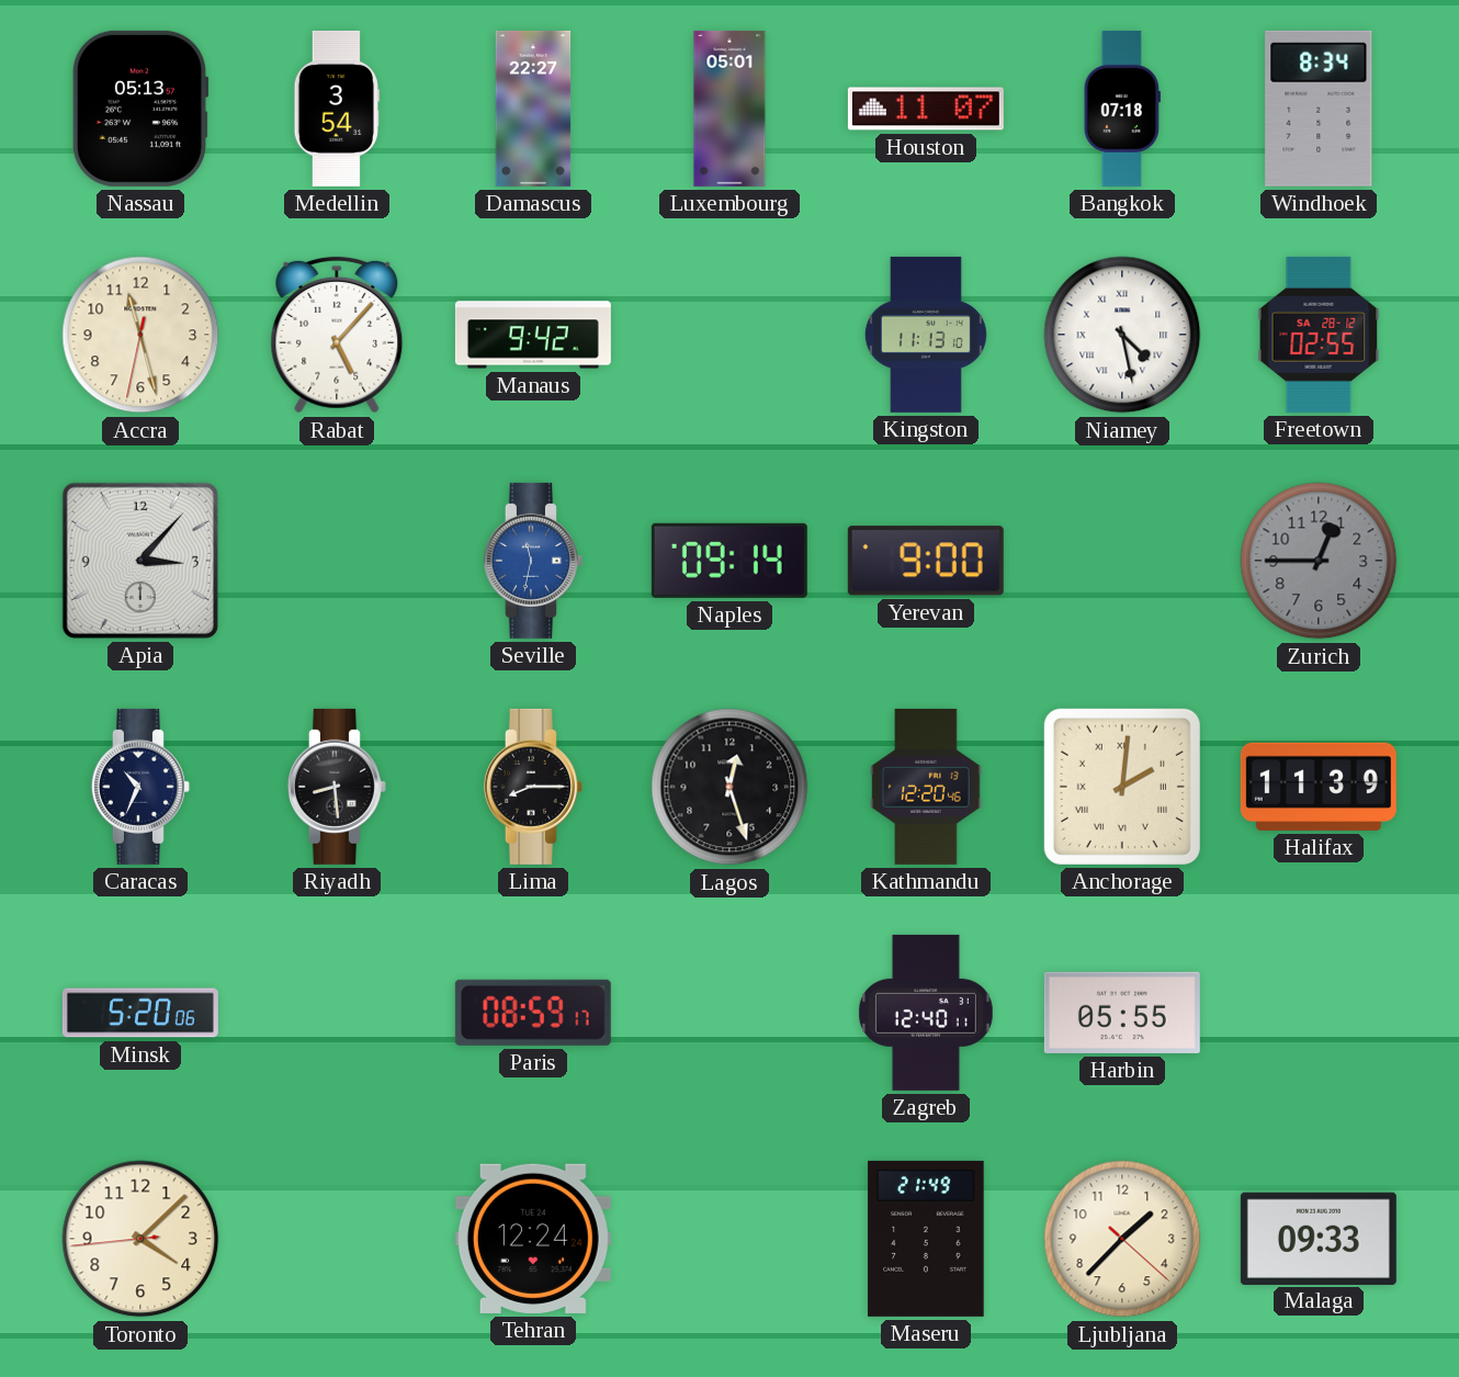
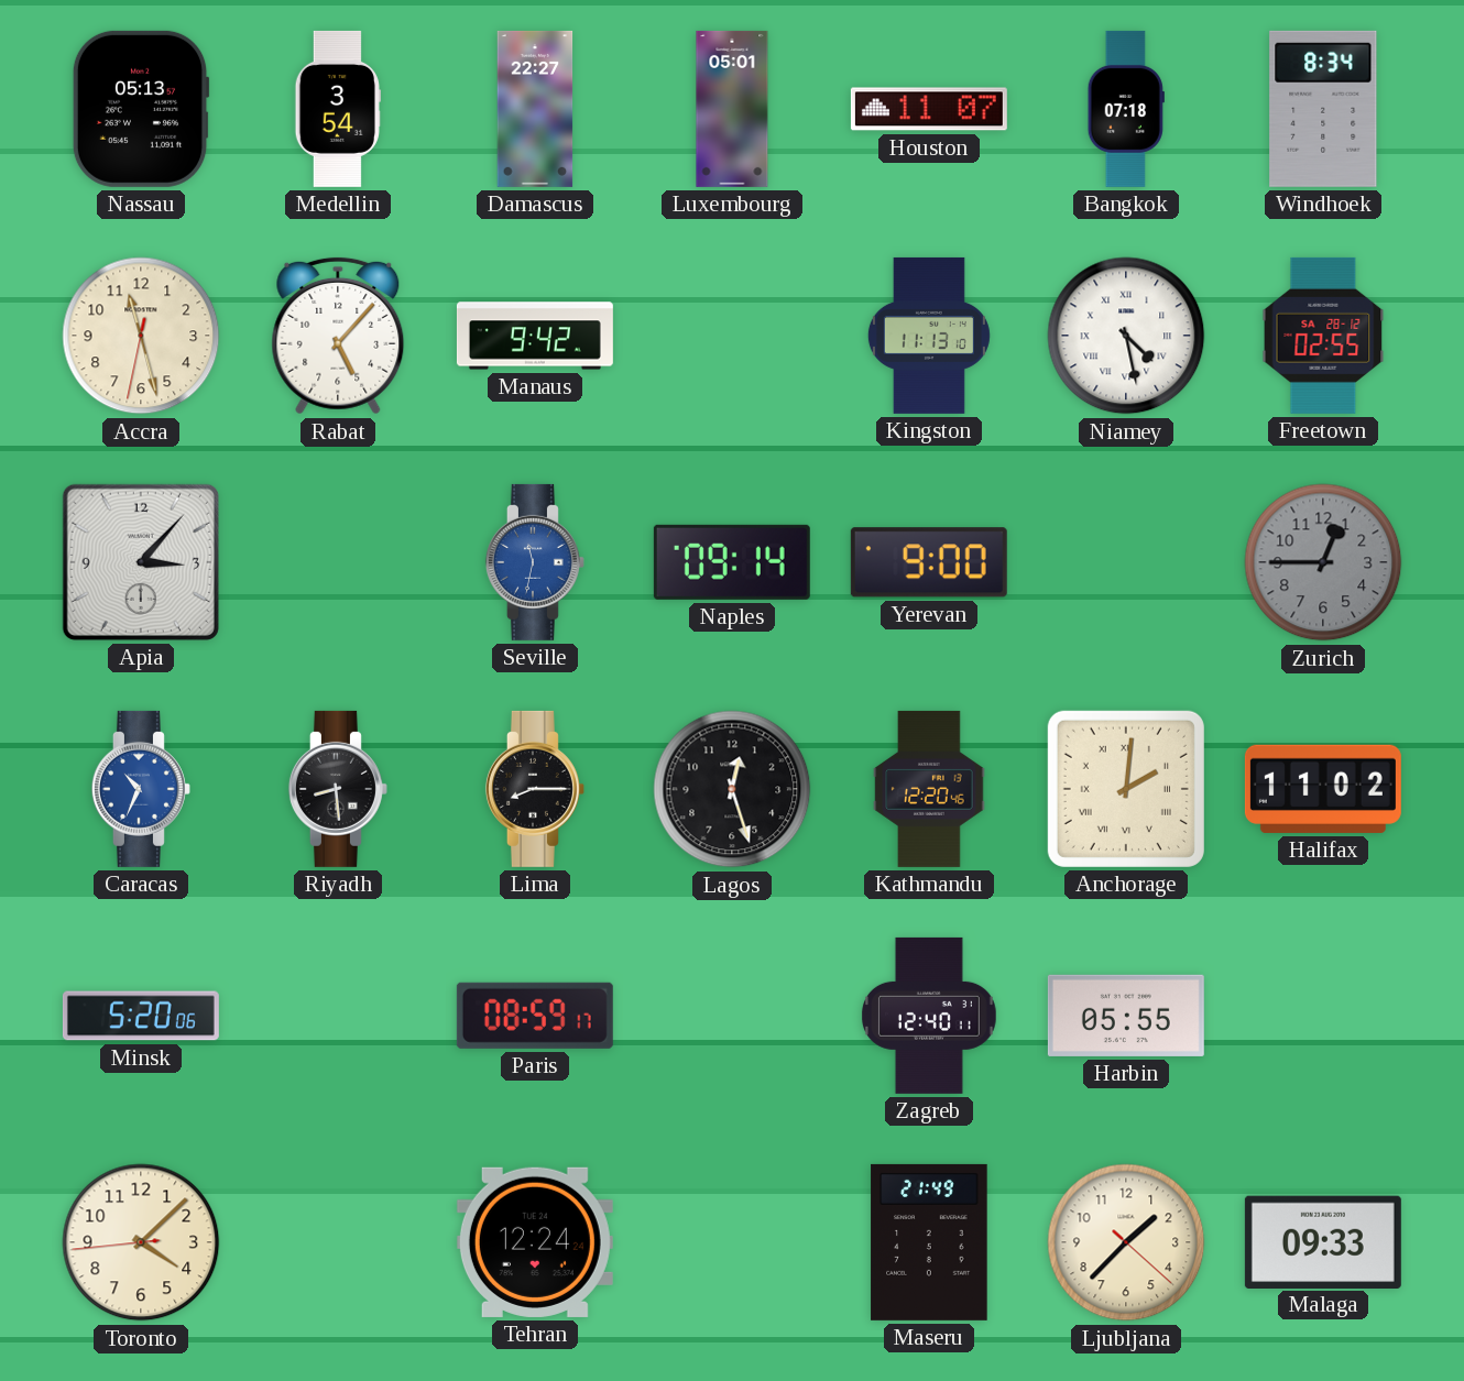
Caracas dial: navy -> blue (141, 789)
Halifax: 11:39 -> 11:02 (1323, 789)
